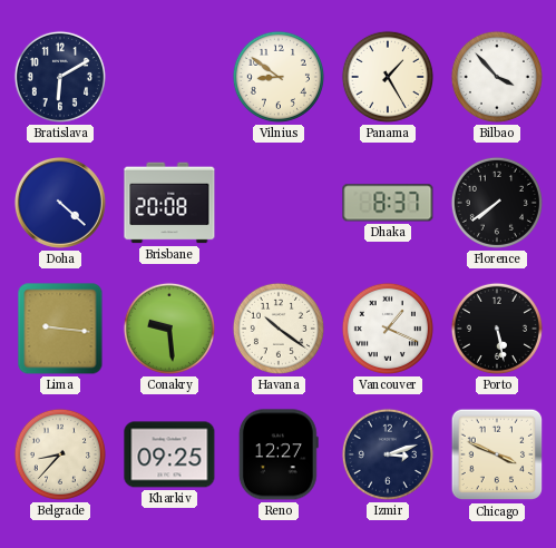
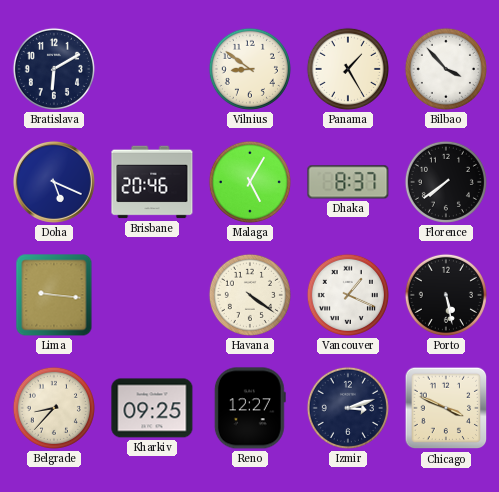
Doha: 4:22 -> 5:19 (54, 182)
Brisbane: 20:08 -> 20:46 (152, 182)
Malaga: none -> 5:05 (250, 182)
Conakry: 9:29 -> none (169, 329)
Havana: 10:21 -> 4:21 (250, 295)
